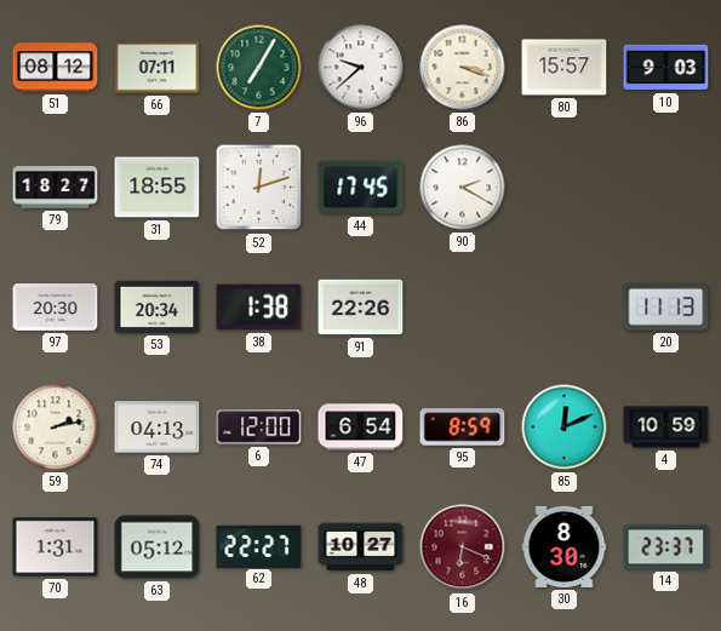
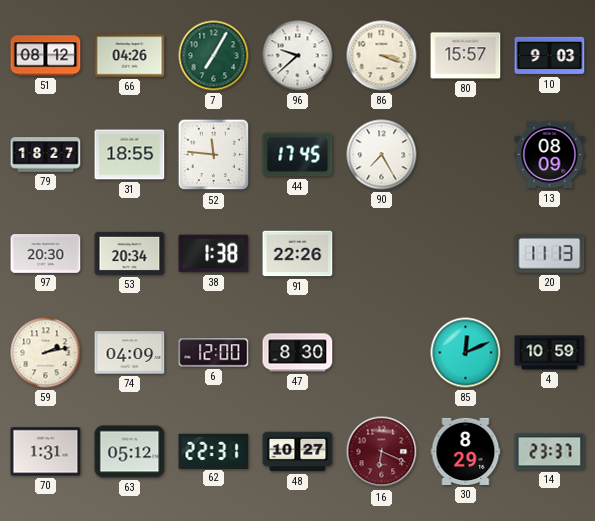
66: 07:11 -> 04:26 (130, 56)
52: 12:12 -> 11:46 (214, 155)
90: 2:20 -> 7:25 (382, 155)
13: none -> 08:09 (550, 155)
74: 04:13 -> 04:09 (130, 353)
47: 6:54 -> 8:30 (298, 353)
95: 8:59 -> none (463, 428)
62: 22:27 -> 22:31 (214, 451)
30: 8:30 -> 8:29 (466, 451)
